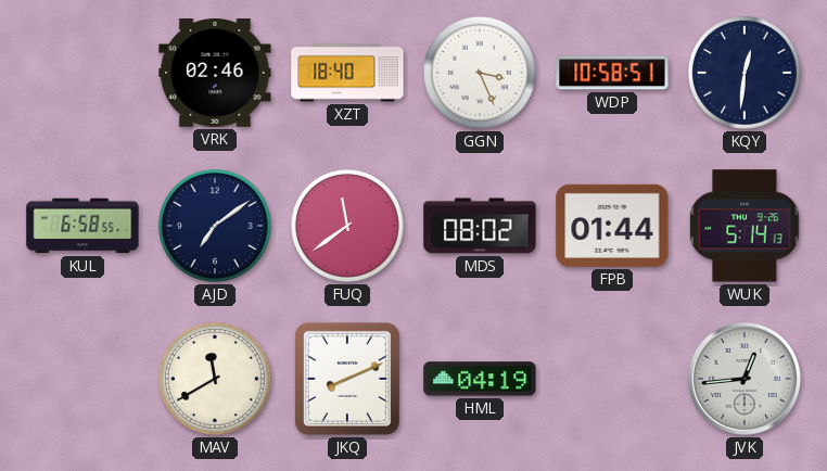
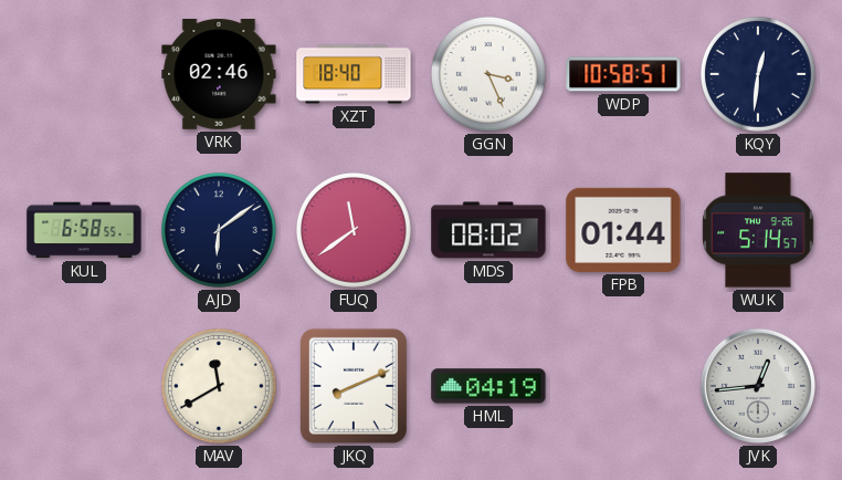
AJD: 7:09 -> 6:09 (219, 230)
WUK: 5:14:13 -> 5:14:57 (758, 230)
